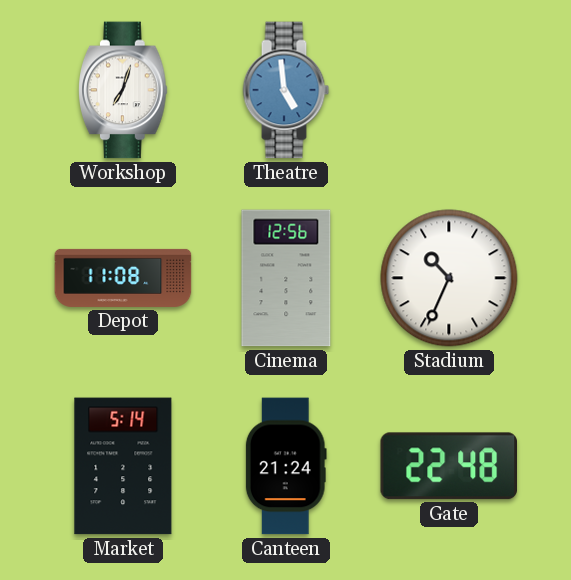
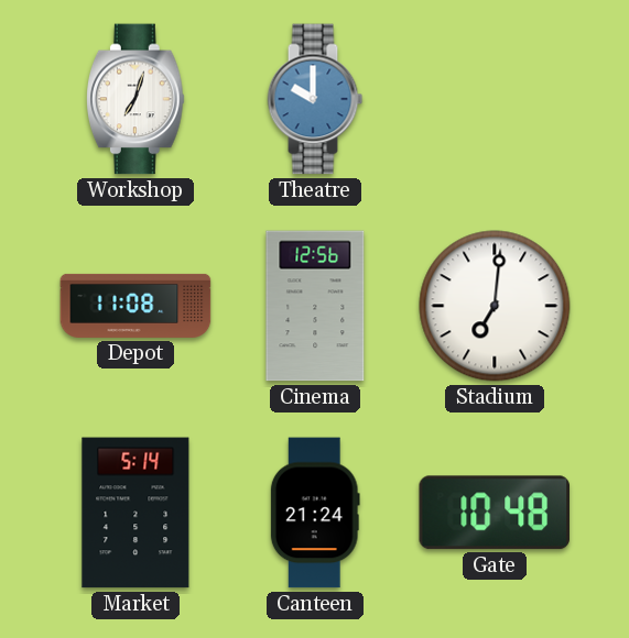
Theatre: 4:59 -> 10:00 (315, 99)
Stadium: 10:34 -> 7:01 (495, 306)
Gate: 22:48 -> 10:48 (494, 513)
